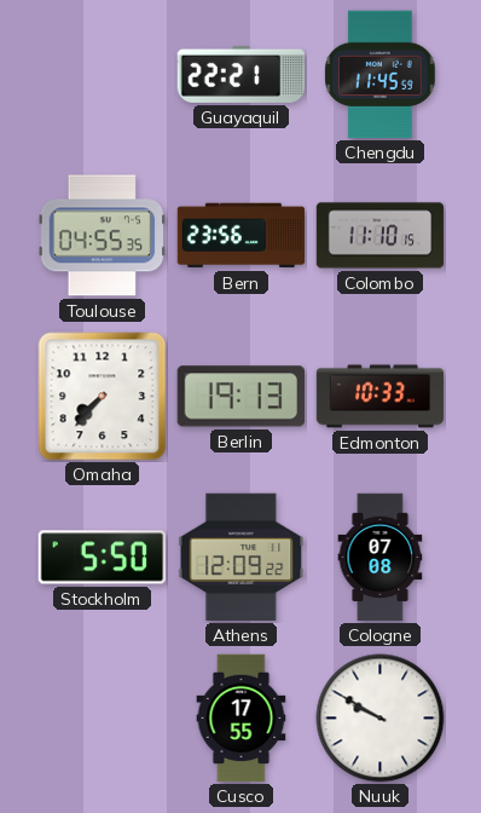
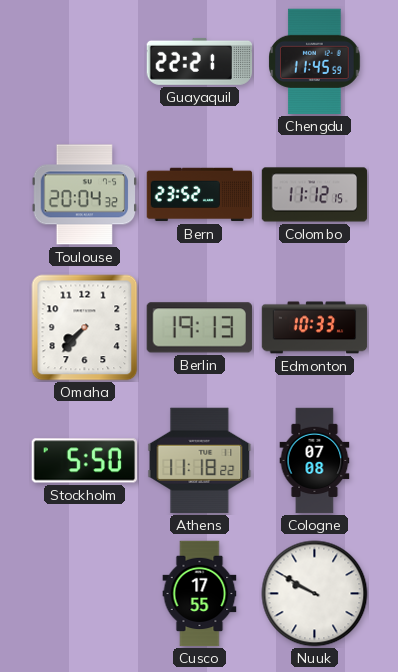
Toulouse: 04:55 -> 20:04 (84, 195)
Bern: 23:56 -> 23:52 (200, 195)
Colombo: 11:10 -> 11:12 (315, 195)
Athens: 12:09 -> 11:18 (200, 461)
